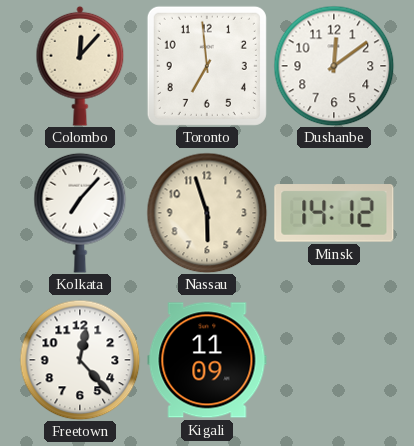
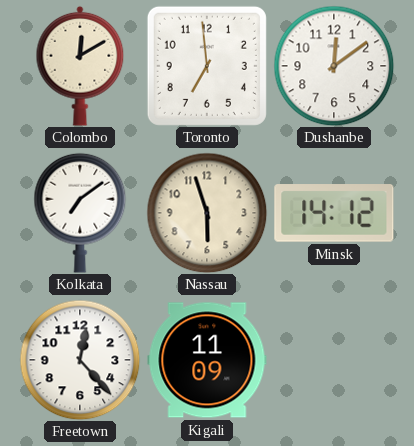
Colombo: 12:07 -> 12:10 (80, 66)
Kolkata: 7:07 -> 7:09 (80, 213)
